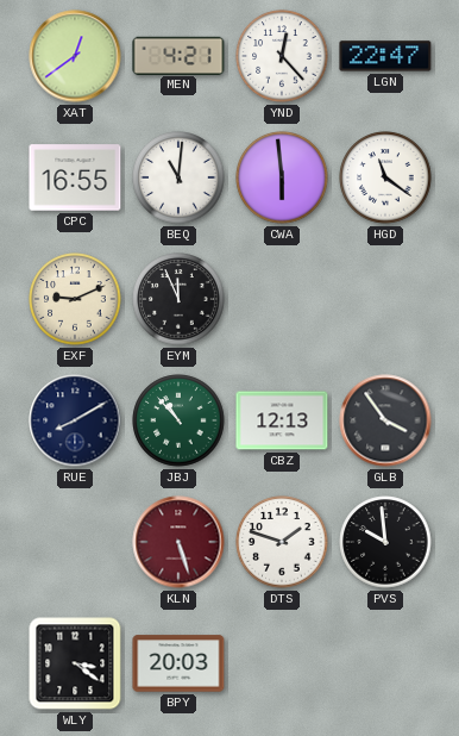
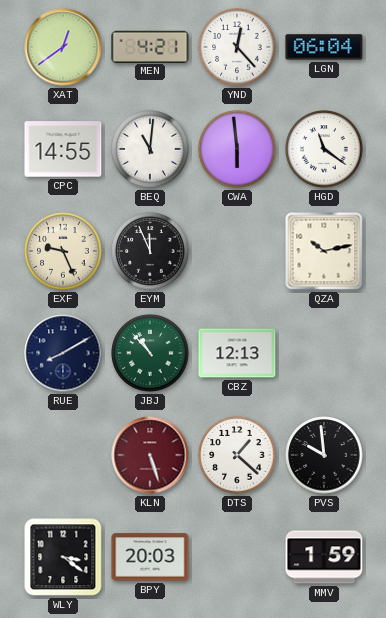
LGN: 22:47 -> 06:04 (324, 47)
CPC: 16:55 -> 14:55 (63, 149)
EXF: 9:11 -> 9:26 (63, 251)
QZA: none -> 10:13 (324, 251)
GLB: 3:54 -> none (385, 420)
DTS: 1:48 -> 1:22 (237, 455)
MMV: none -> 1:59 (324, 557)
